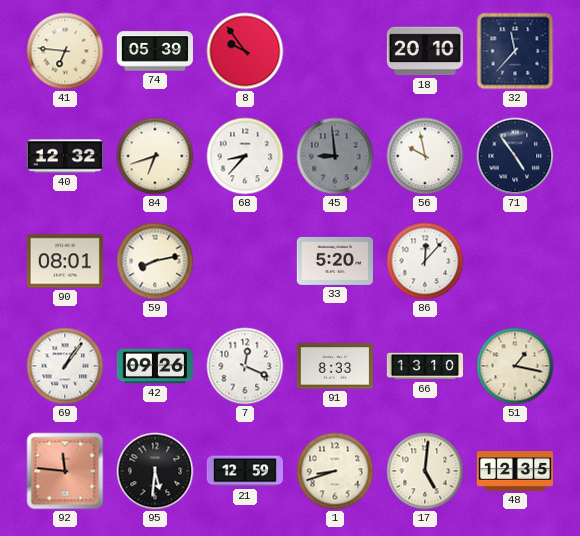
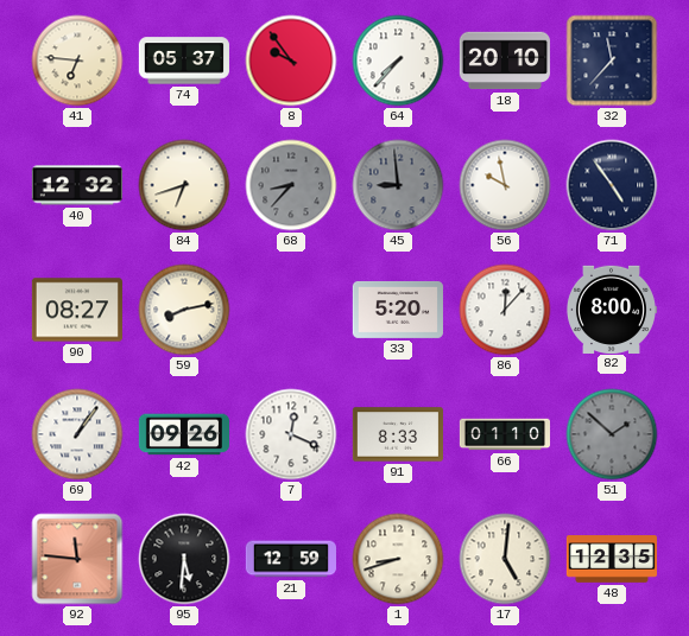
74: 05:39 -> 05:37 (184, 61)
64: none -> 7:37 (398, 61)
68 dial: white -> grey (291, 185)
90: 08:01 -> 08:27 (77, 310)
82: none -> 8:00 (611, 309)
66: 13:10 -> 01:10 (504, 434)
51: 1:17 -> 1:52 (612, 434)
51 dial: cream -> grey (612, 434)
